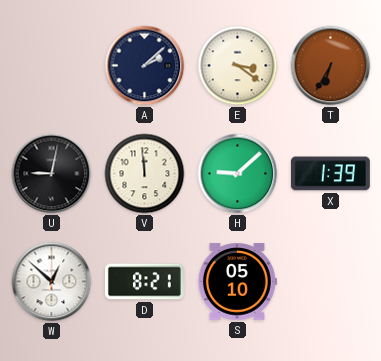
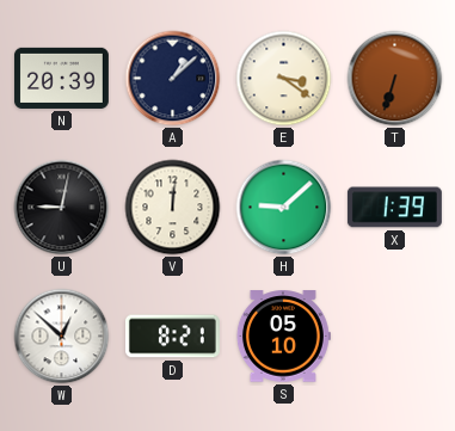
N: none -> 20:39 (61, 78)
A: 2:08 -> 1:08 (173, 79)
T: 6:35 -> 6:33 (395, 79)
V: 11:59 -> 12:01 (173, 208)
